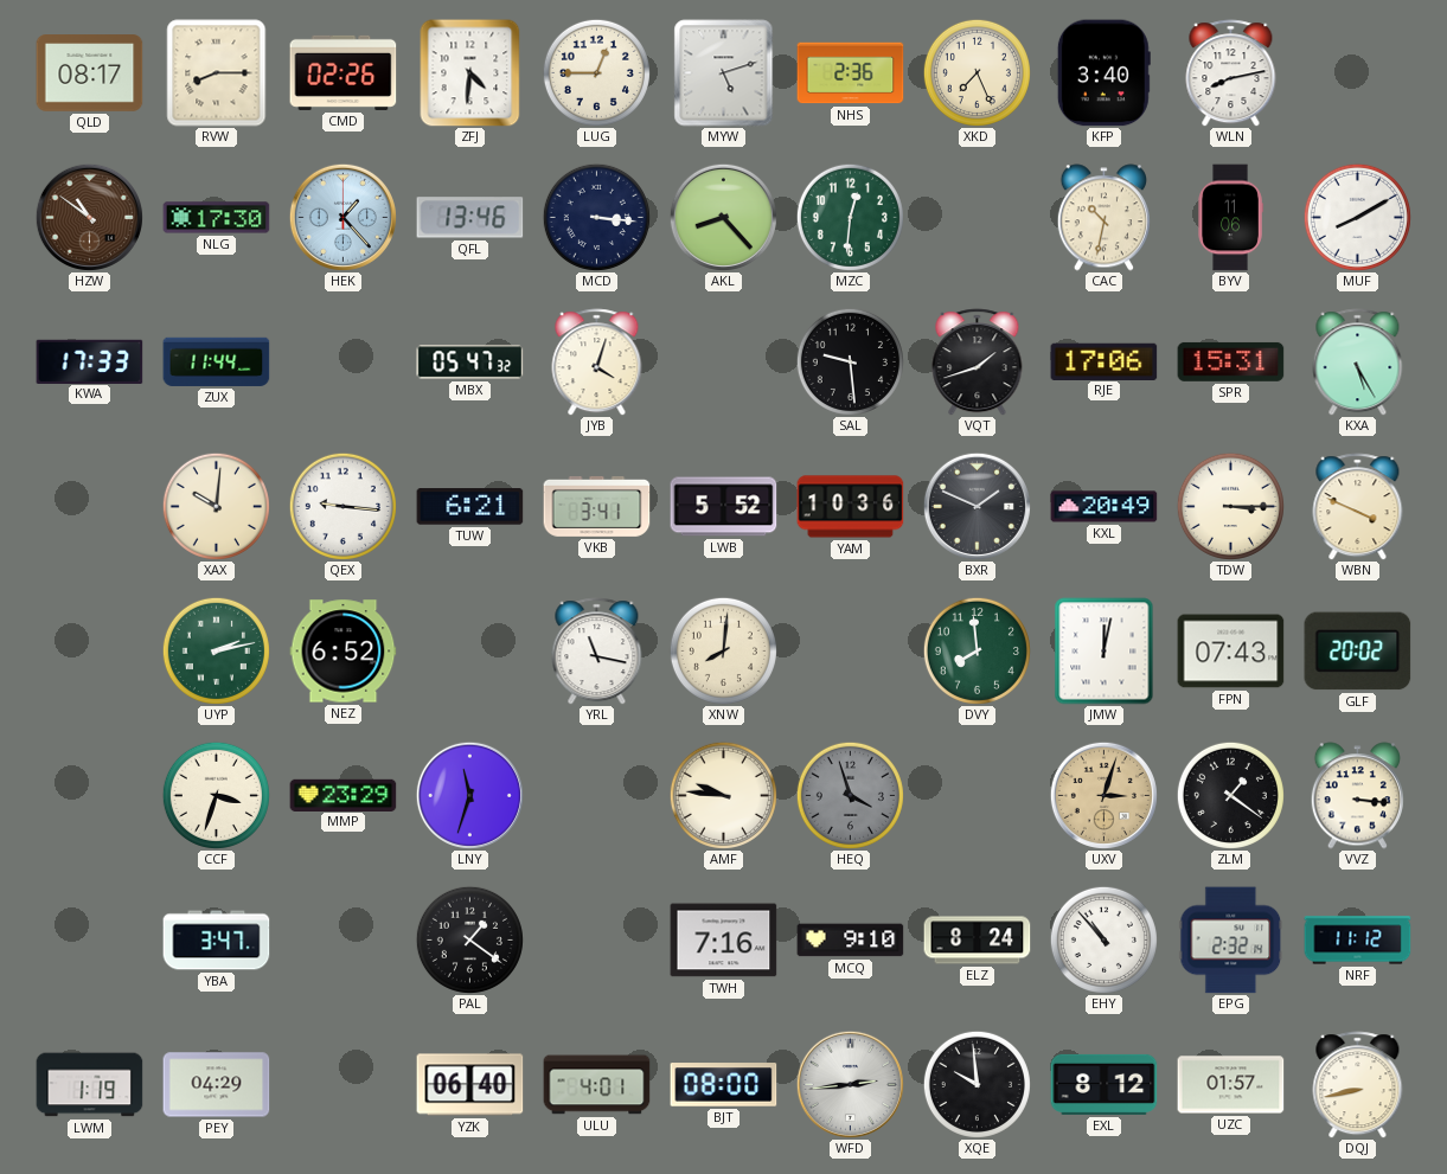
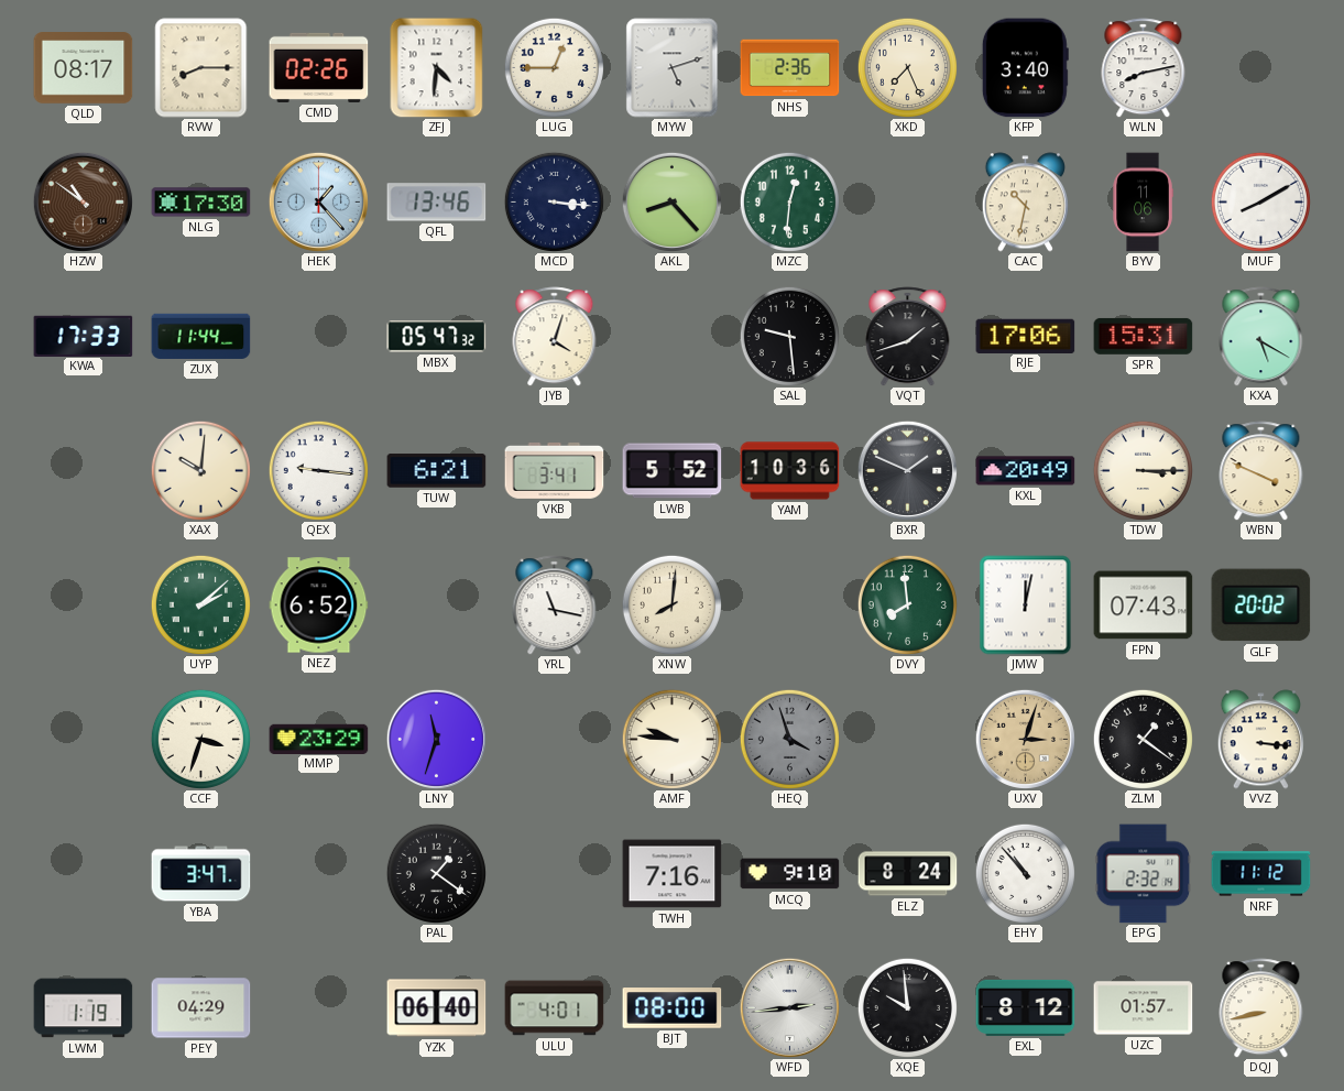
KXA: 5:25 -> 5:20 (1261, 337)
UYP: 2:13 -> 2:08 (200, 604)
